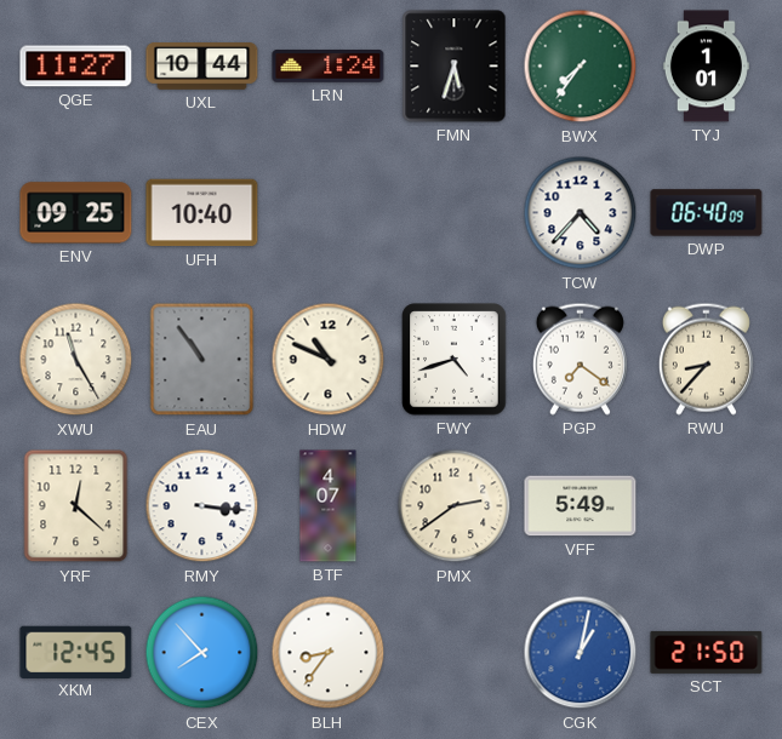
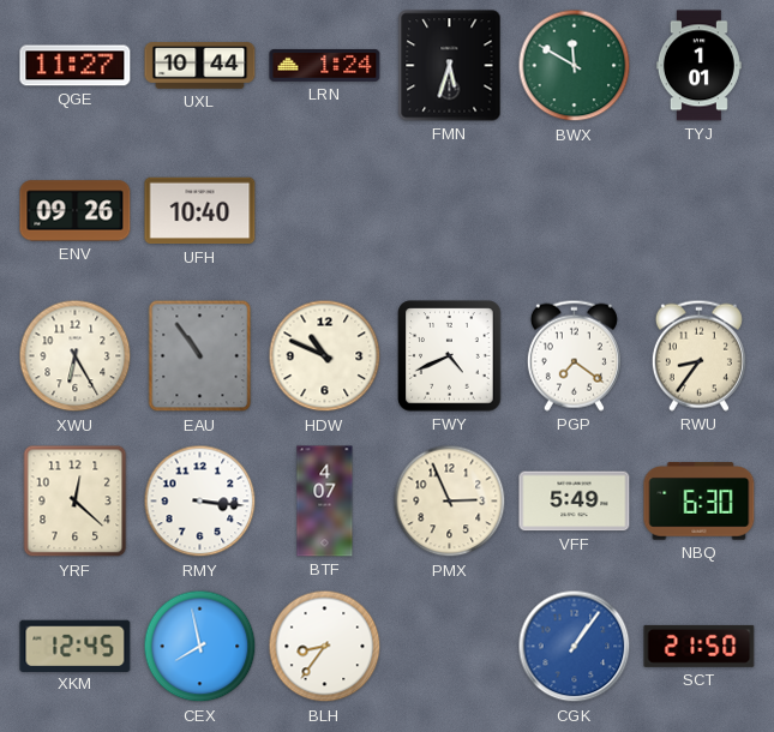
BWX: 7:36 -> 11:50 (575, 66)
ENV: 09:25 -> 09:26 (76, 211)
TCW: 4:37 -> none (581, 213)
DWP: 06:40 -> none (707, 213)
XWU: 11:25 -> 6:25 (76, 356)
FWY: 4:42 -> 4:41 (450, 356)
RWU: 8:37 -> 8:36 (698, 355)
PMX: 2:39 -> 2:56 (450, 502)
NBQ: none -> 6:30 (700, 502)
CEX: 7:53 -> 7:58 (200, 647)
CGK: 1:02 -> 1:06 (575, 647)
